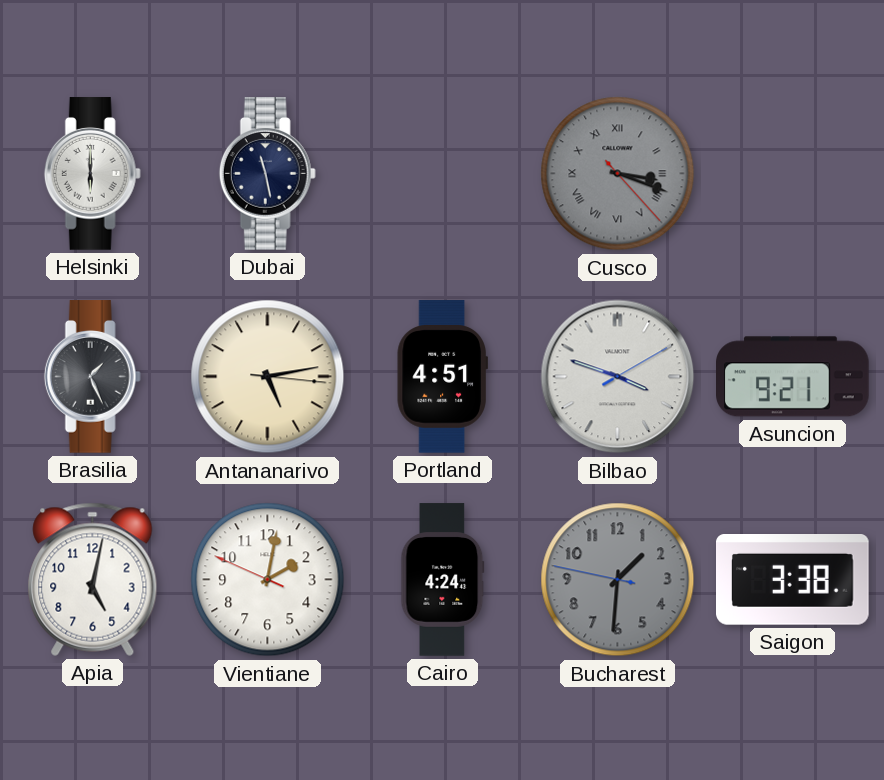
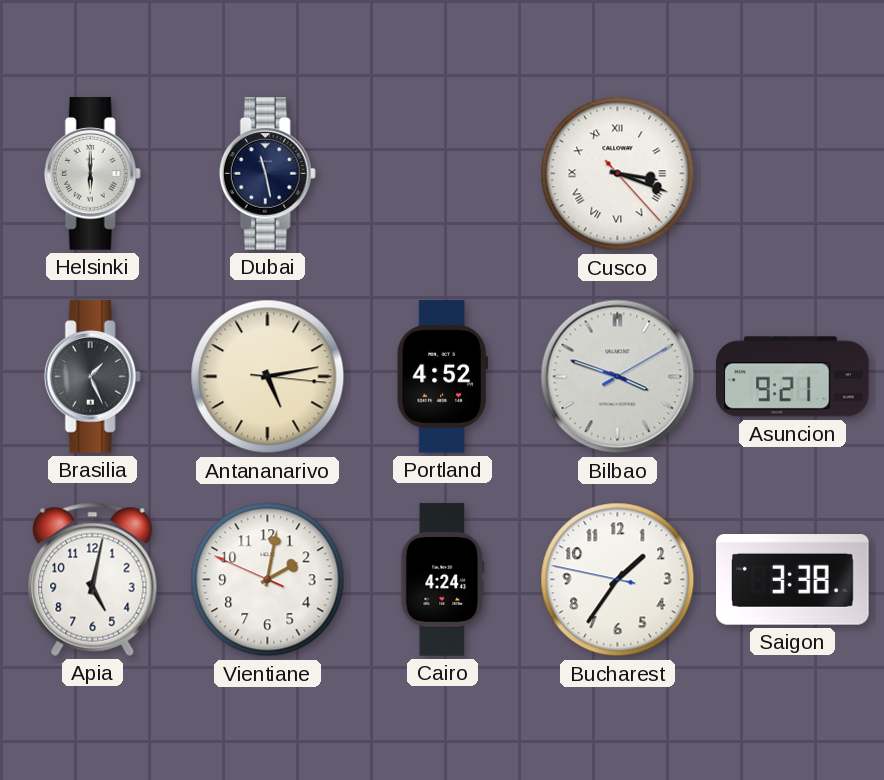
Cusco dial: grey -> white (618, 174)
Portland: 4:51 -> 4:52 (442, 377)
Bucharest: 1:30 -> 1:35 (618, 580)
Bucharest dial: grey -> white (618, 580)
